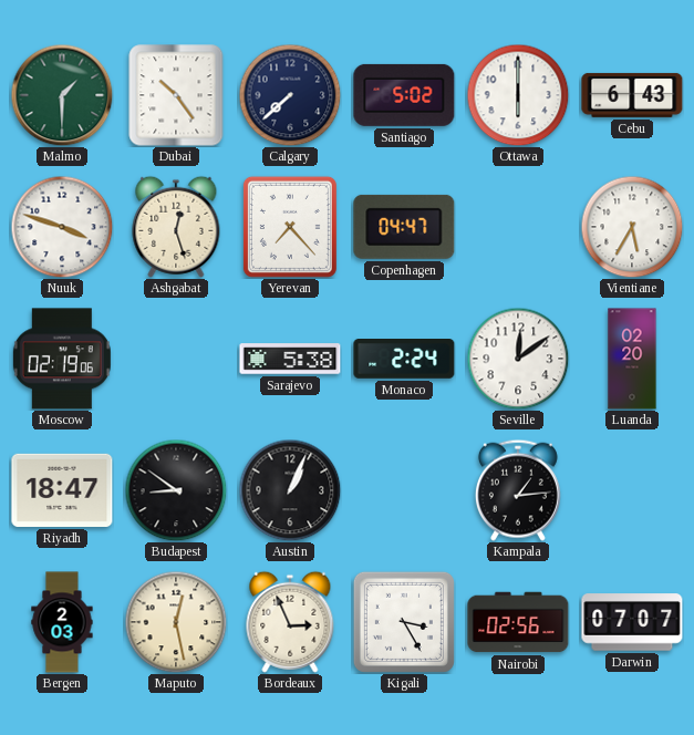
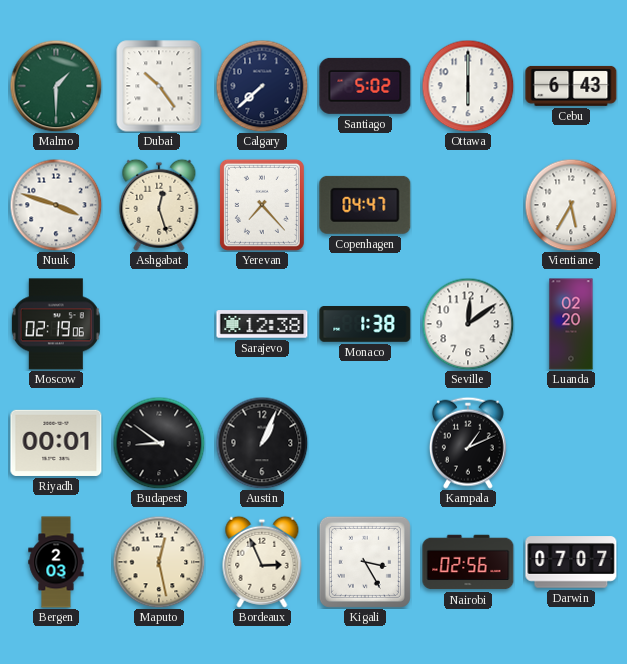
Sarajevo: 5:38 -> 12:38 (262, 324)
Monaco: 2:24 -> 1:38 (365, 325)
Riyadh: 18:47 -> 00:01 (56, 443)
Kampala: 1:14 -> 1:11 (468, 443)
